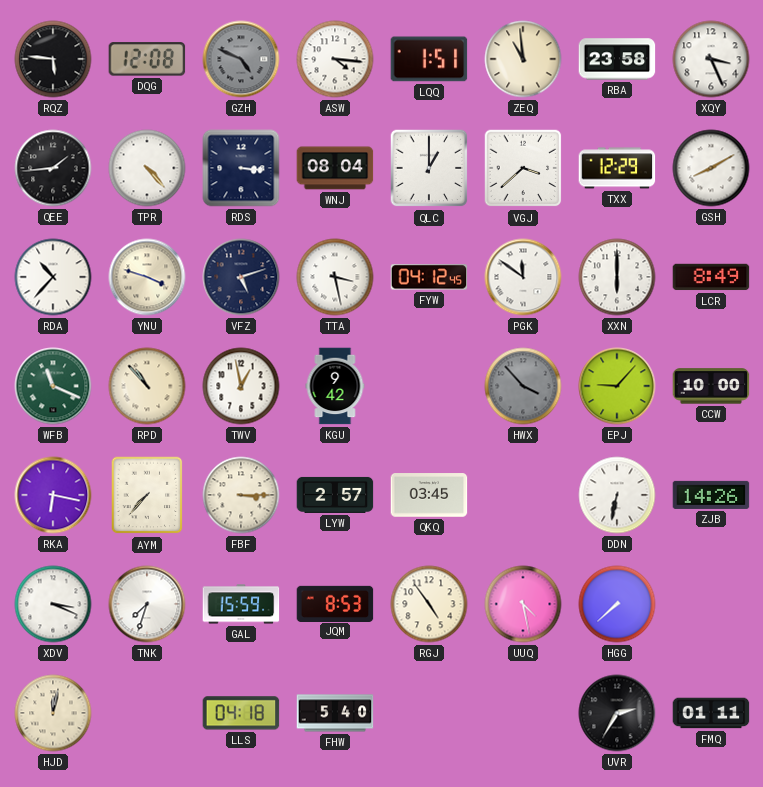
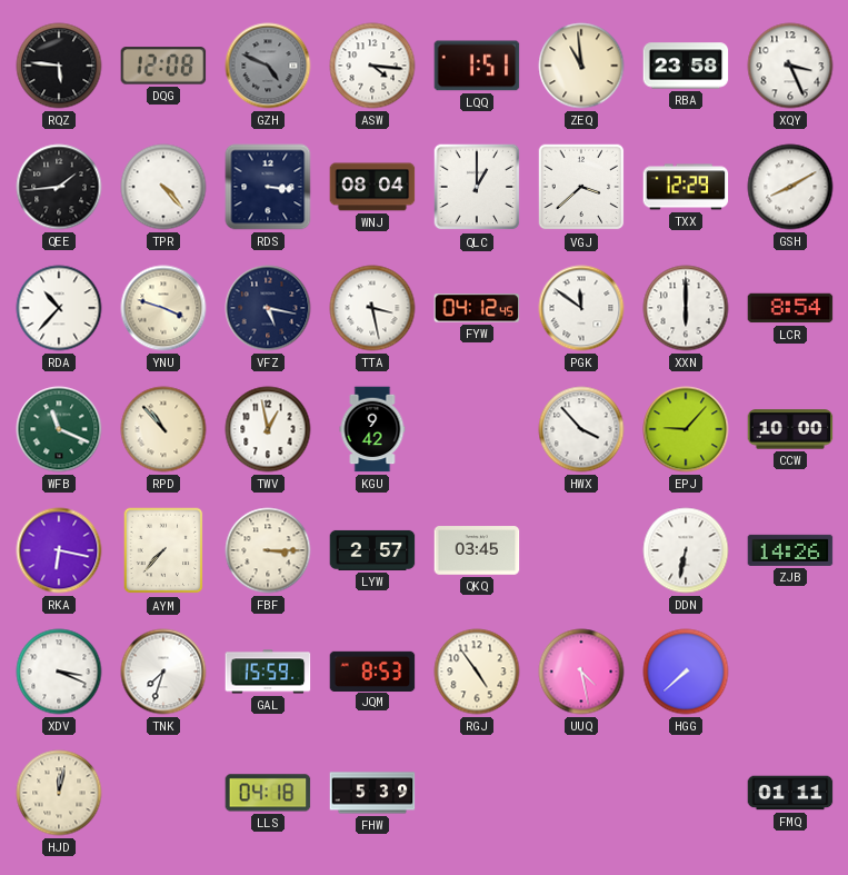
VFZ: 5:12 -> 5:17 (268, 308)
LCR: 8:49 -> 8:54 (790, 308)
HWX dial: grey -> white (581, 429)
FHW: 5:40 -> 5:39 (372, 793)
UVR: 2:35 -> none (617, 713)
